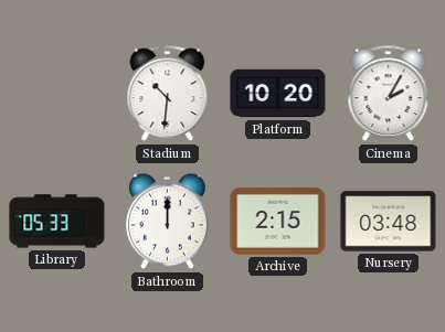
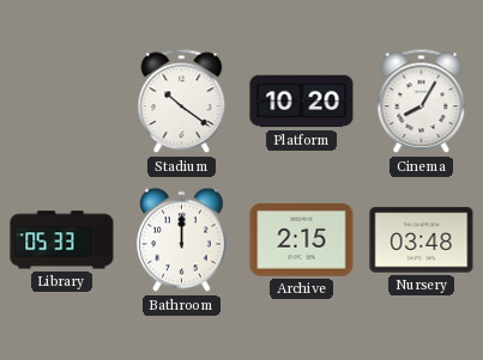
Stadium: 10:31 -> 10:21 (182, 102)
Cinema: 2:05 -> 8:05 (422, 102)
